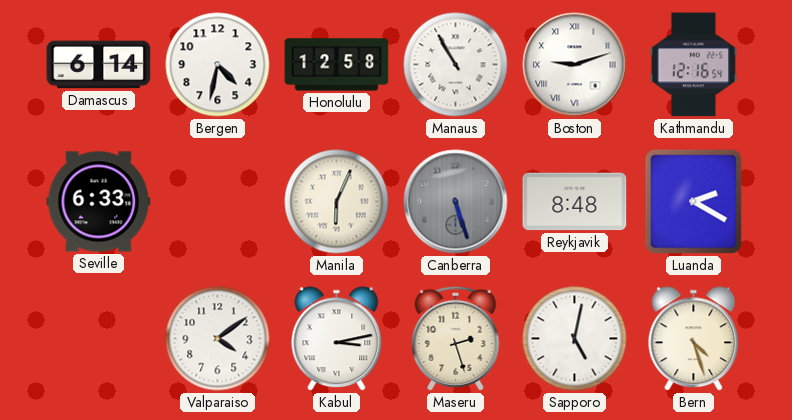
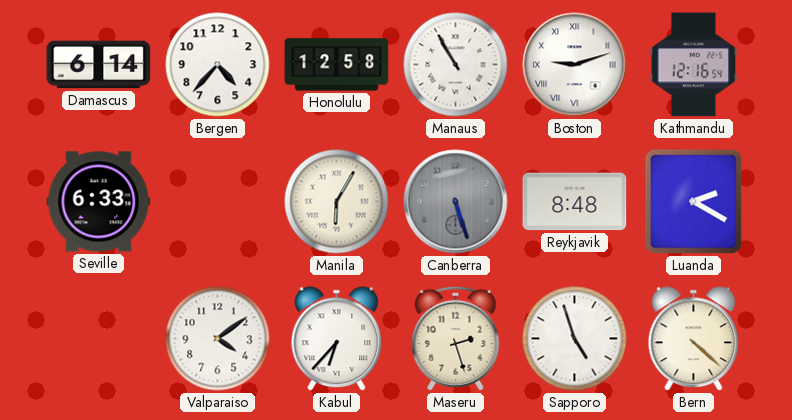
Bergen: 4:32 -> 4:37 (218, 65)
Manila: 6:04 -> 6:05 (337, 202)
Kabul: 3:13 -> 6:37 (337, 339)
Sapporo: 5:02 -> 4:57 (575, 339)
Bern: 4:27 -> 4:22 (694, 339)
